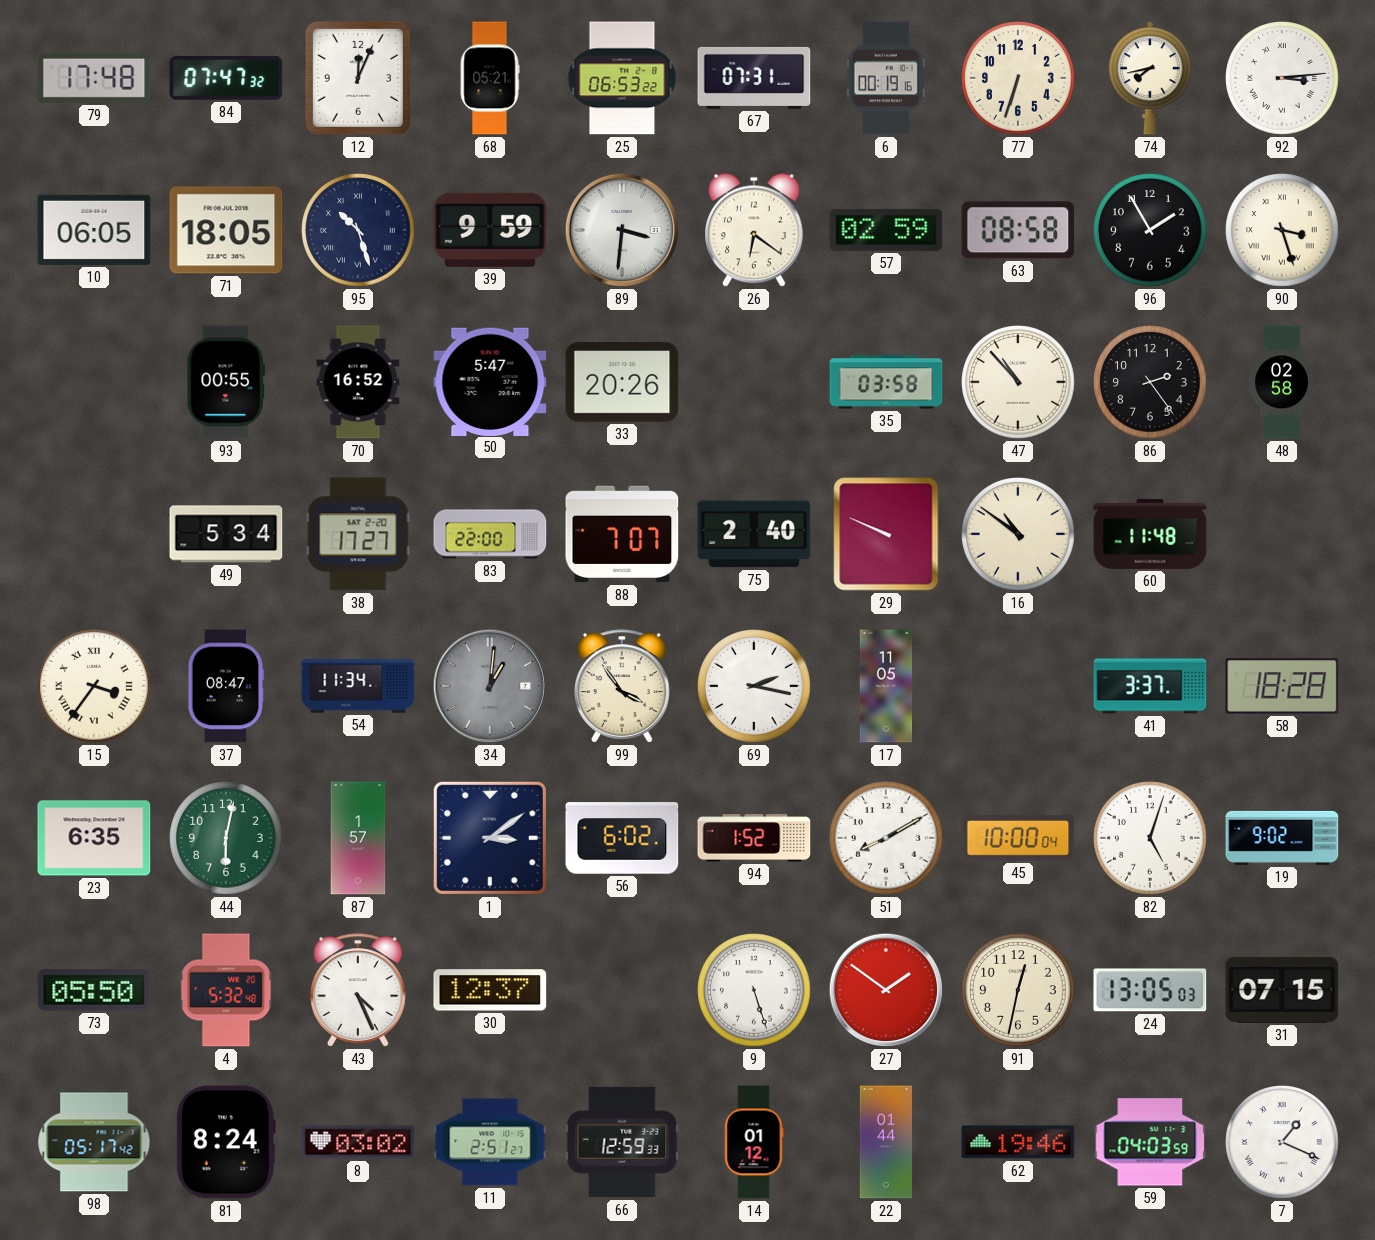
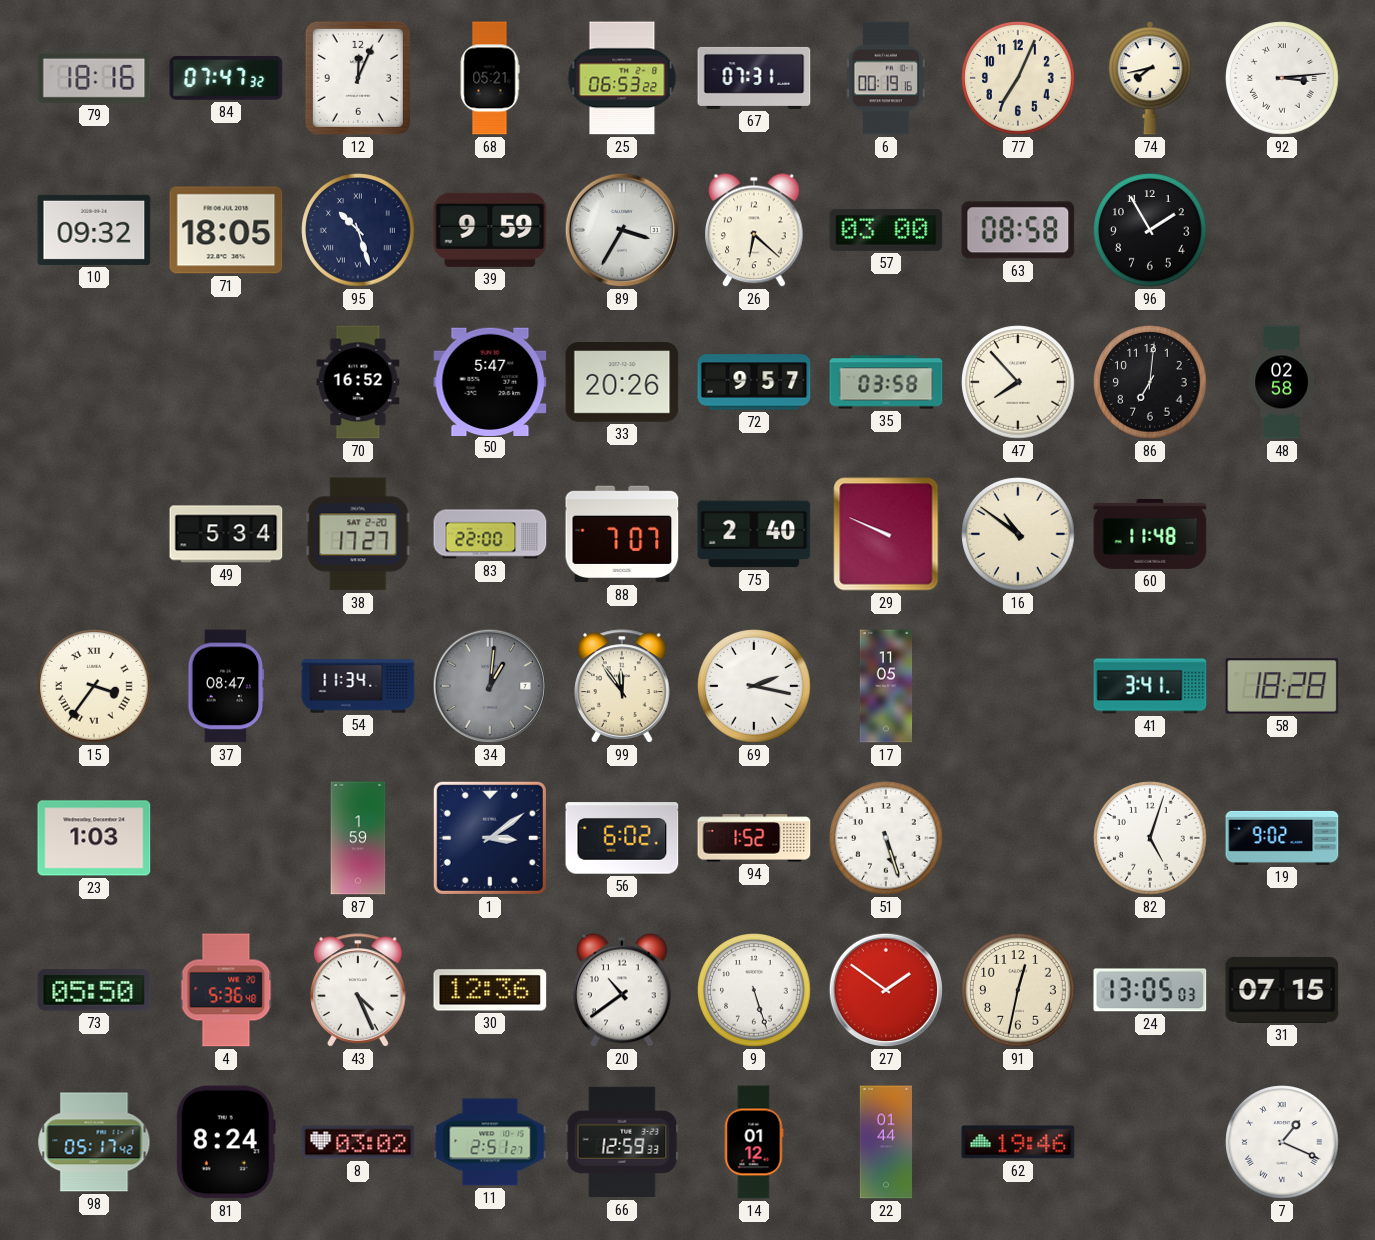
79: 17:48 -> 18:16 (94, 78)
77: 6:33 -> 7:04 (1018, 78)
10: 06:05 -> 09:32 (94, 230)
89: 3:31 -> 3:35 (622, 230)
26: 6:21 -> 6:22 (755, 230)
57: 02:59 -> 03:00 (886, 230)
90: 3:27 -> none (1282, 230)
93: 00:55 -> none (226, 382)
72: none -> 9:57 (754, 382)
47: 10:53 -> 7:53 (1018, 382)
86: 2:24 -> 7:01 (1150, 382)
99: 3:54 -> 11:54 (622, 686)
41: 3:37 -> 3:41 (1150, 686)
23: 6:35 -> 1:03 (94, 838)
44: 6:02 -> none (226, 838)
87: 1:57 -> 1:59 (358, 838)
51: 8:10 -> 5:27 (886, 838)
45: 10:00 -> none (1018, 838)
4: 5:32 -> 5:36 (226, 990)
30: 12:37 -> 12:36 (490, 990)
20: none -> 10:39 (623, 990)
59: 04:03 -> none (1150, 1142)
